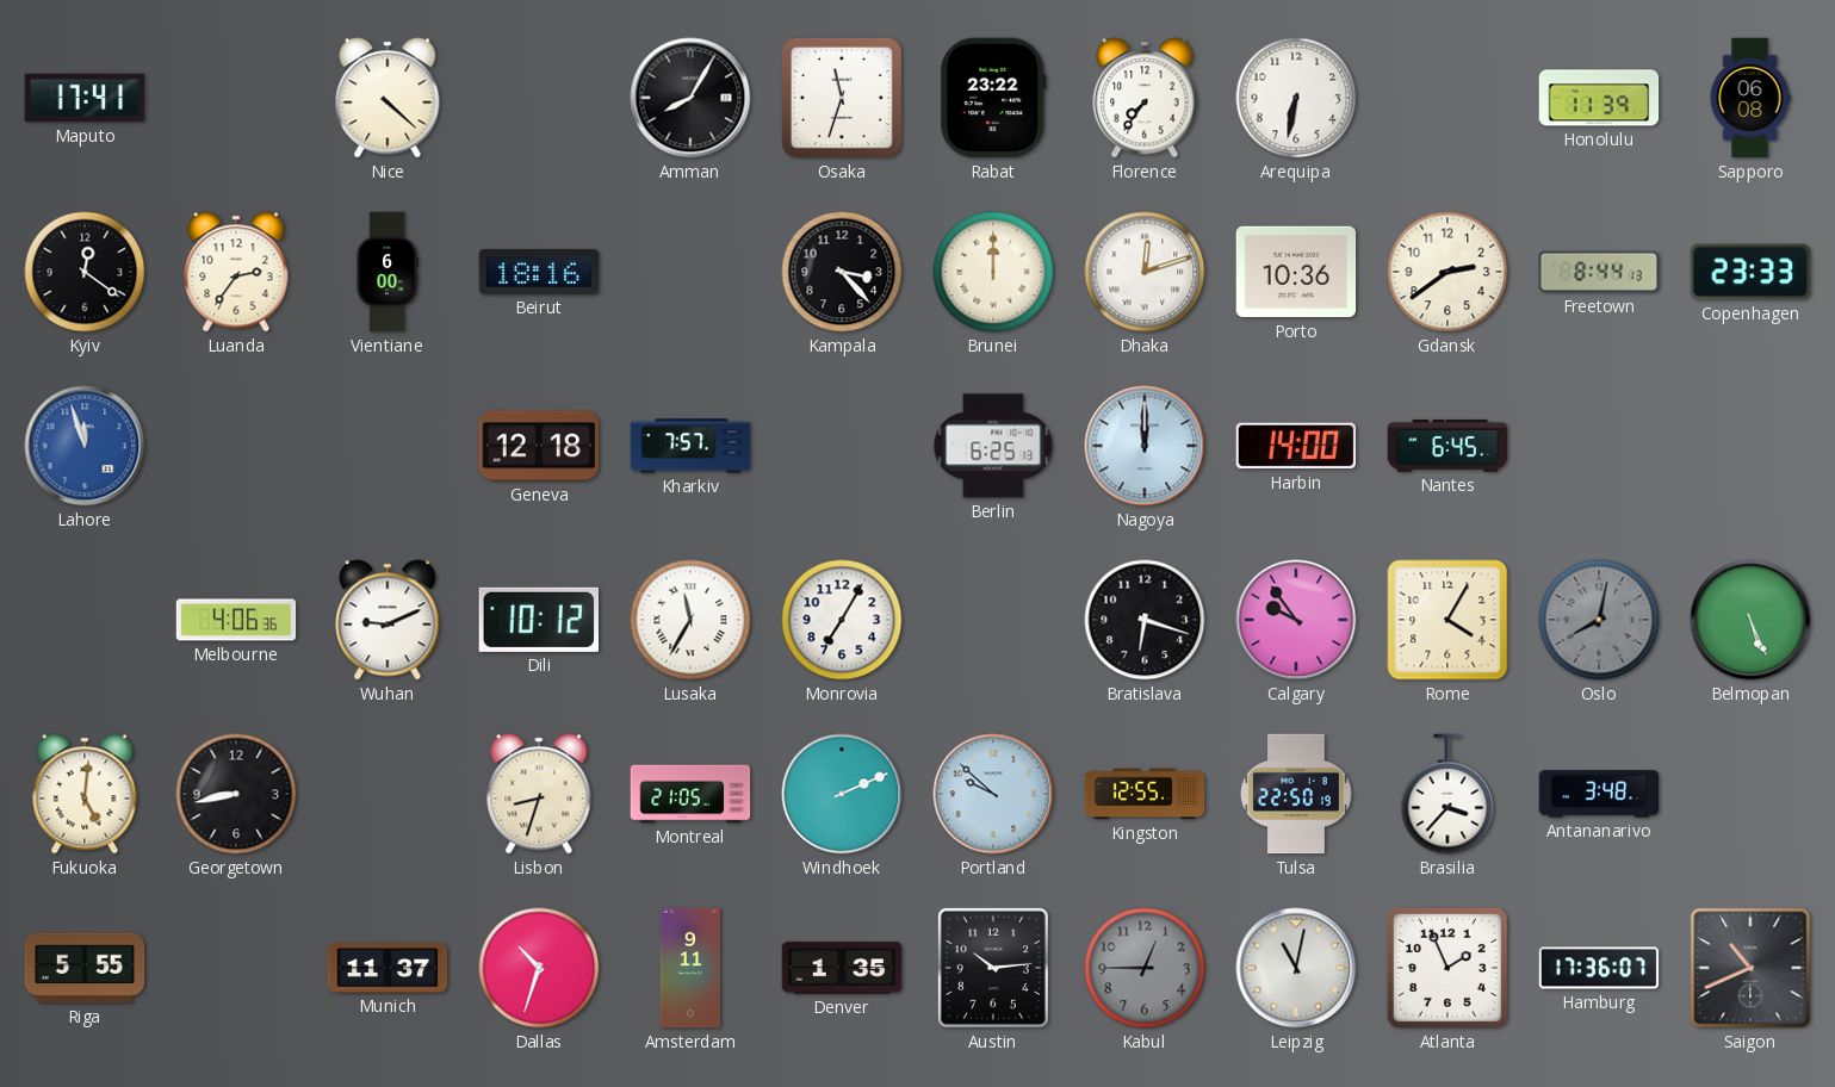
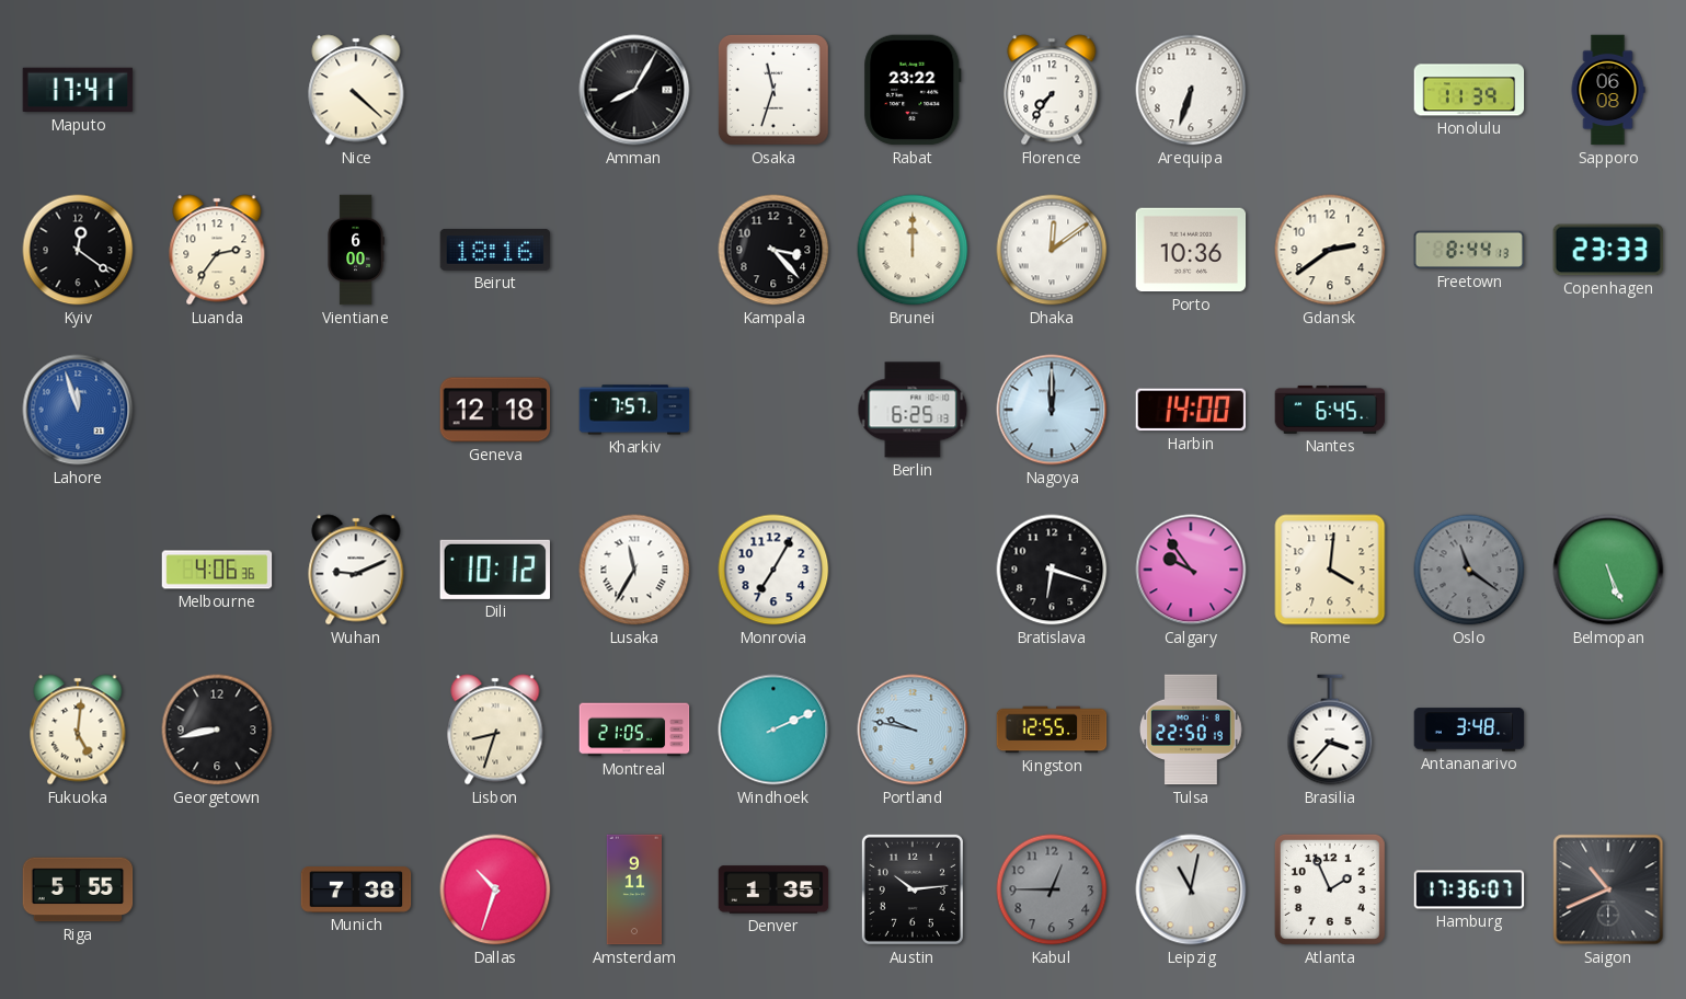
Arequipa: 6:32 -> 6:33 (1191, 90)
Dhaka: 12:12 -> 12:09 (1052, 250)
Rome: 4:05 -> 4:01 (1330, 570)
Oslo: 8:02 -> 11:21 (1469, 570)
Portland: 9:52 -> 9:47 (913, 730)
Munich: 11:37 -> 7:38 (356, 889)
